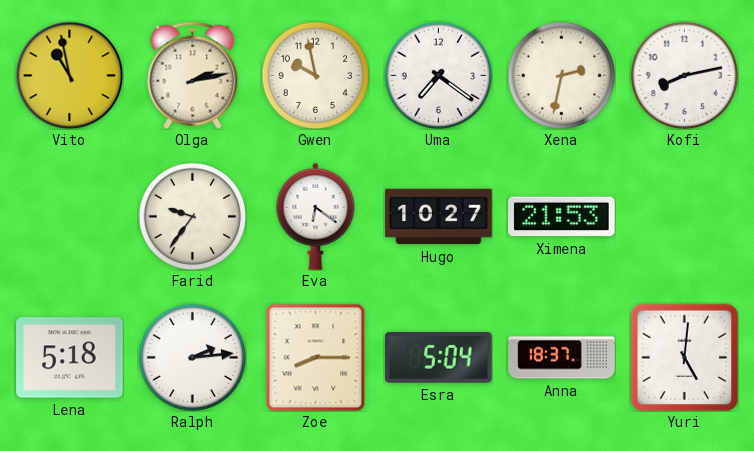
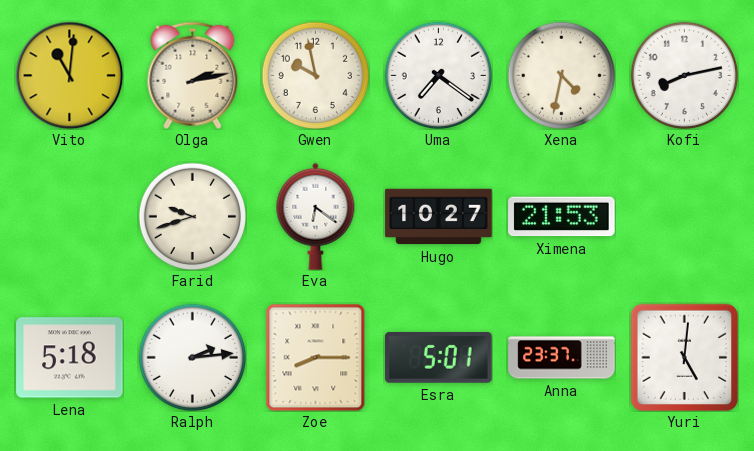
Vito: 10:58 -> 11:01 (69, 75)
Xena: 2:32 -> 4:32 (561, 75)
Farid: 9:36 -> 9:42 (192, 216)
Esra: 5:04 -> 5:01 (439, 357)
Anna: 18:37 -> 23:37 (562, 358)
